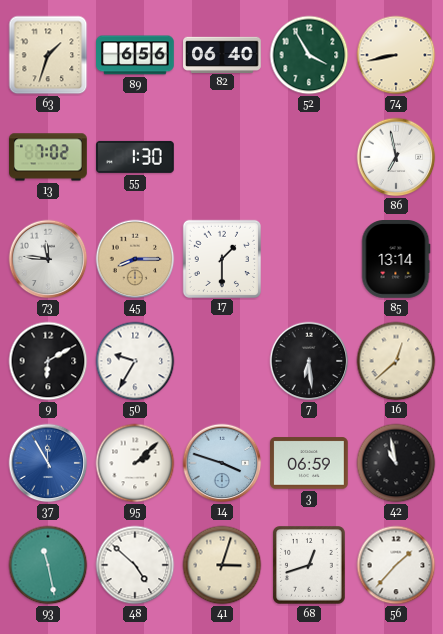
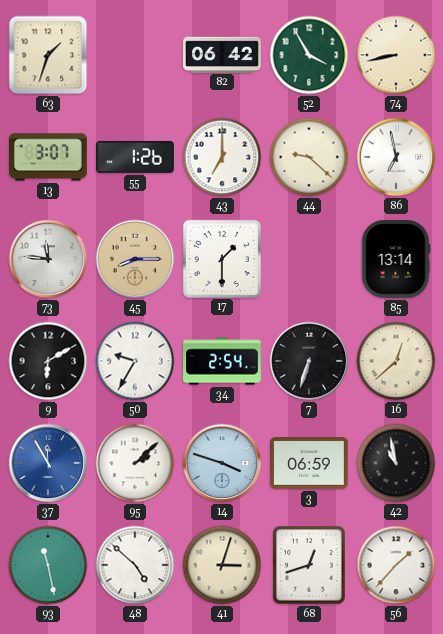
89: 6:56 -> none (135, 55)
82: 06:40 -> 06:42 (222, 54)
13: 7:02 -> 3:07 (48, 157)
55: 1:30 -> 1:26 (135, 157)
43: none -> 7:00 (222, 157)
44: none -> 9:22 (309, 157)
34: none -> 2:54 (222, 361)
7: 6:29 -> 6:33 (309, 361)
